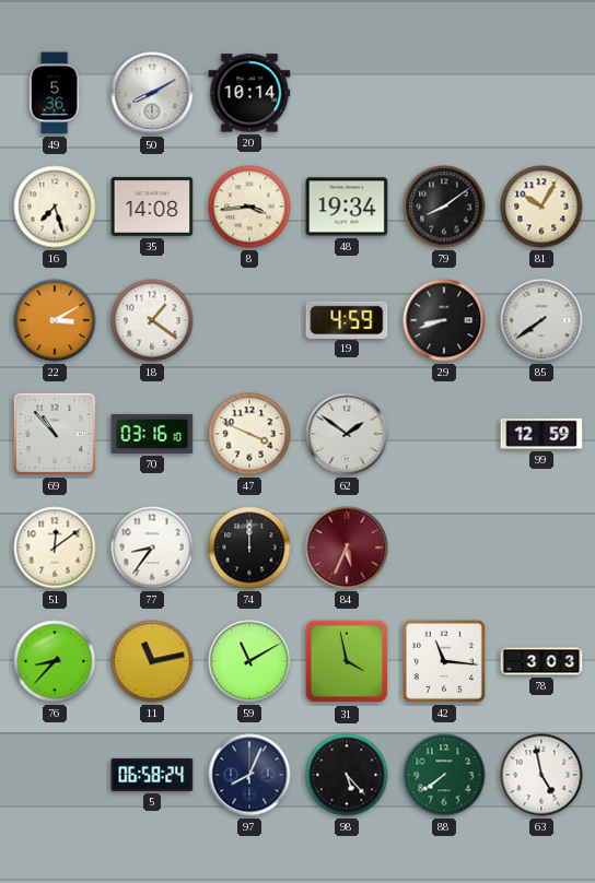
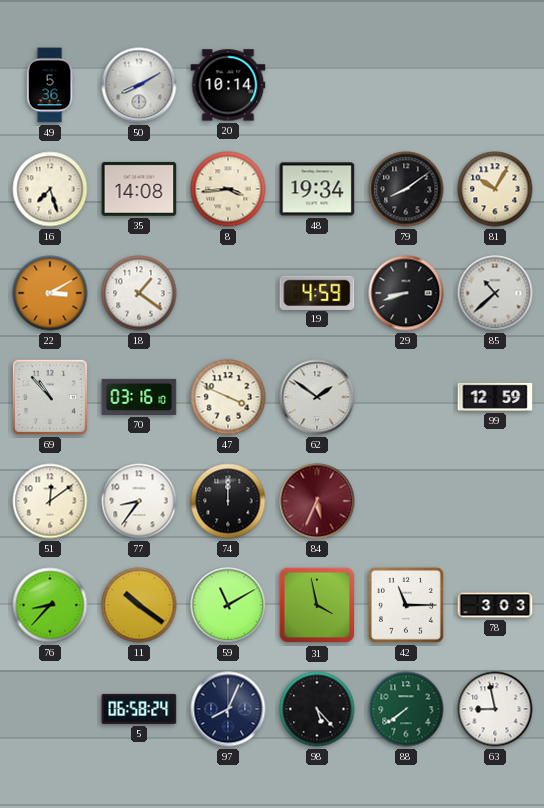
85: 7:39 -> 10:38 (495, 293)
11: 11:13 -> 10:21 (139, 605)
42: 11:16 -> 11:15 (406, 605)
63: 4:58 -> 8:58 (495, 709)
